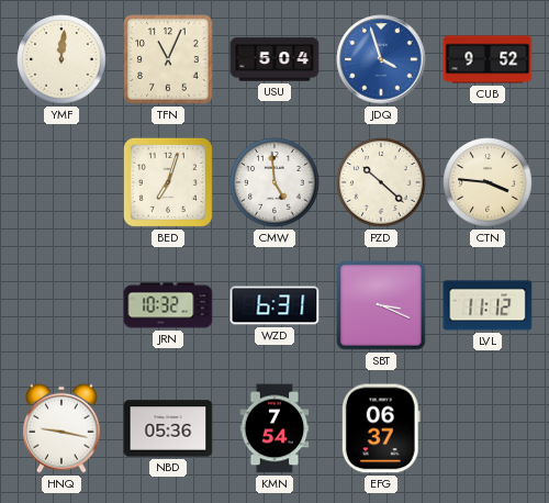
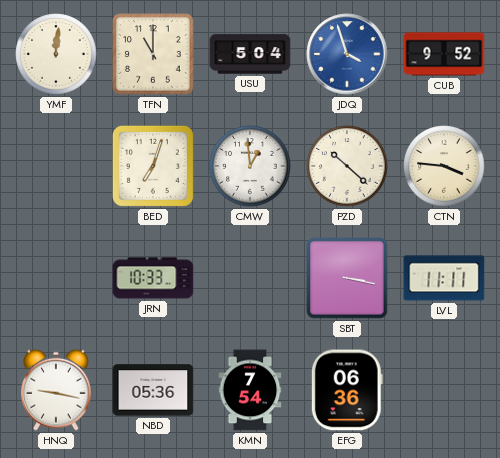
TFN: 11:04 -> 11:00 (153, 54)
CMW: 4:59 -> 12:59 (250, 166)
JRN: 10:32 -> 10:33 (153, 278)
WZD: 6:31 -> none (274, 305)
SBT: 3:19 -> 3:17 (347, 278)
LVL: 11:12 -> 11:11 (444, 278)
EFG: 06:37 -> 06:36 (347, 390)
